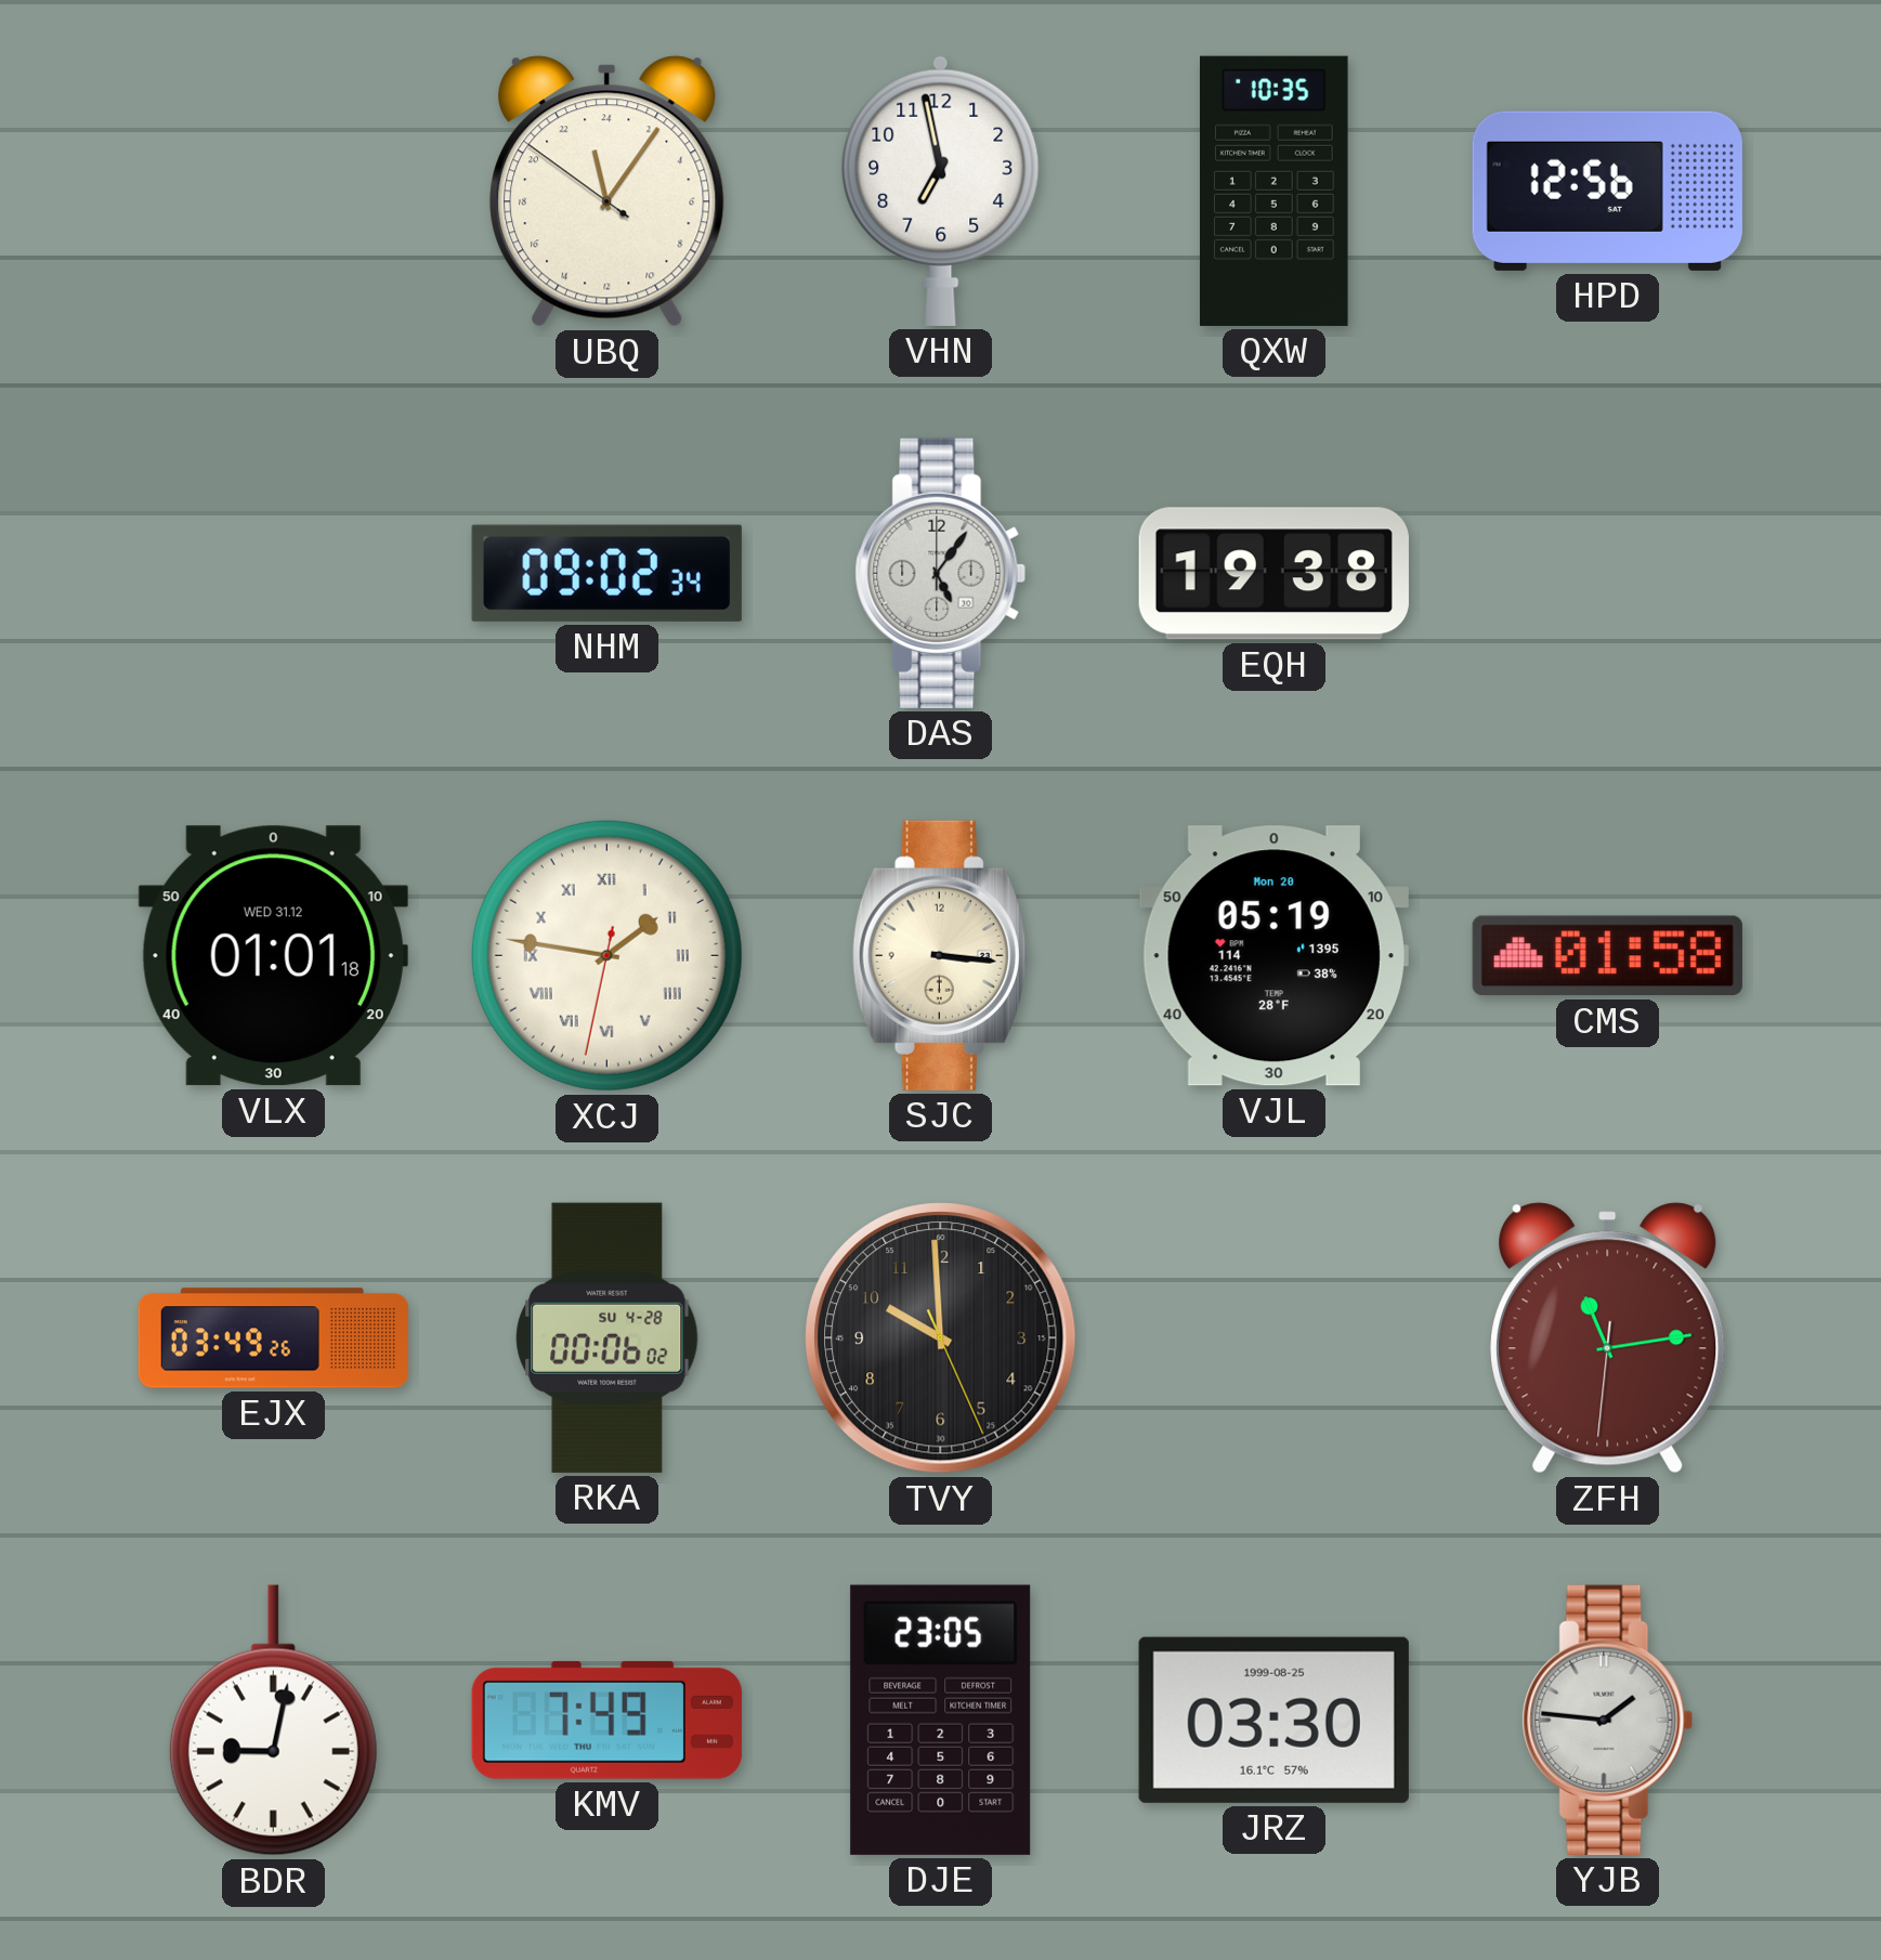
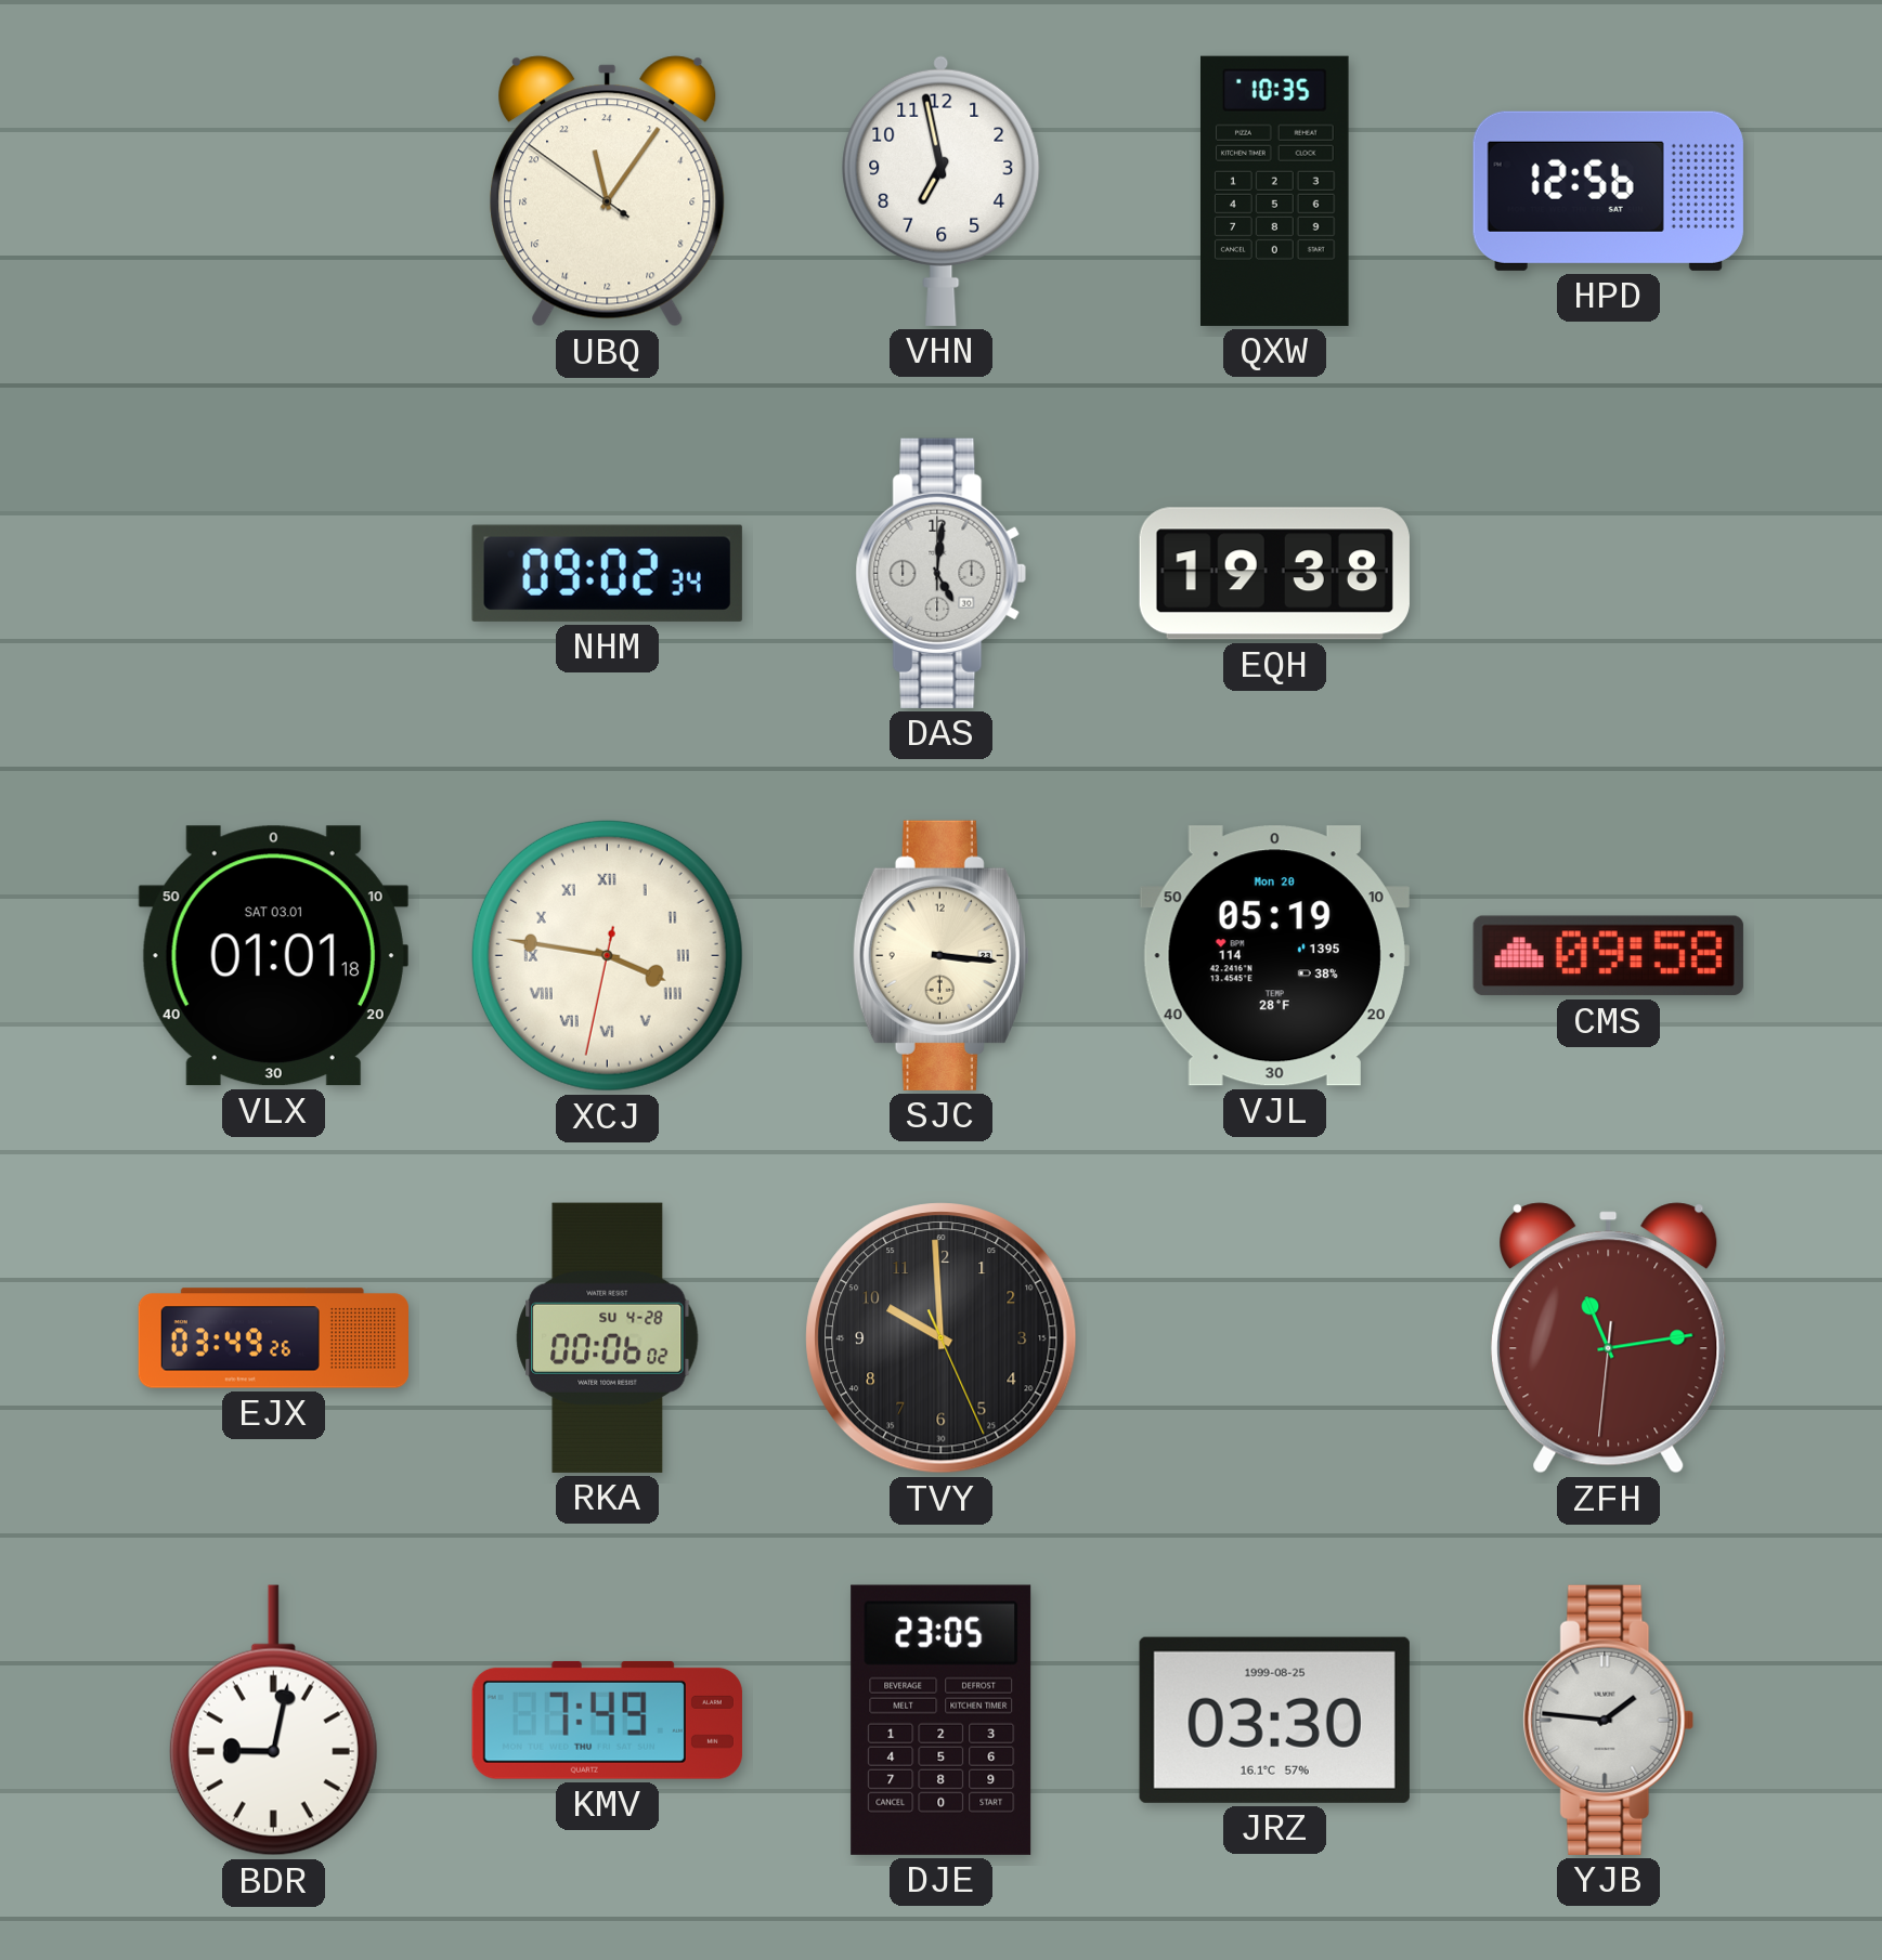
DAS: 5:06 -> 5:01 (942, 573)
VLX date: WED 31.12 -> SAT 03.01 (273, 956)
XCJ: 1:46 -> 3:46 (607, 955)
CMS: 01:58 -> 09:58 (1608, 956)
